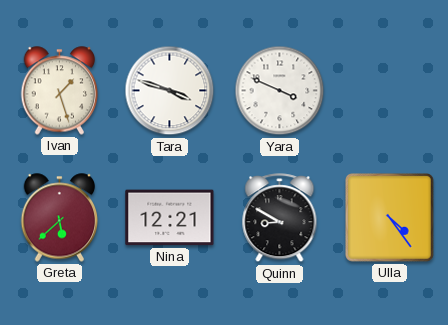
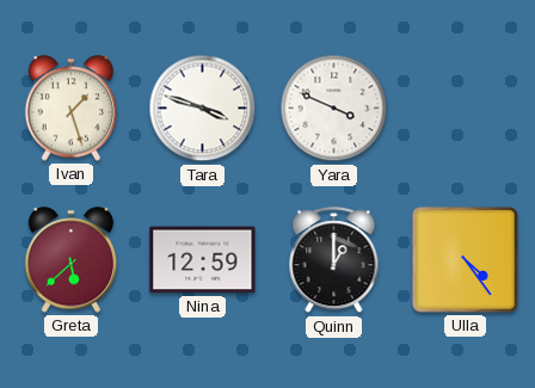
Nina: 12:21 -> 12:59 (203, 260)
Quinn: 8:50 -> 1:00 (334, 260)
